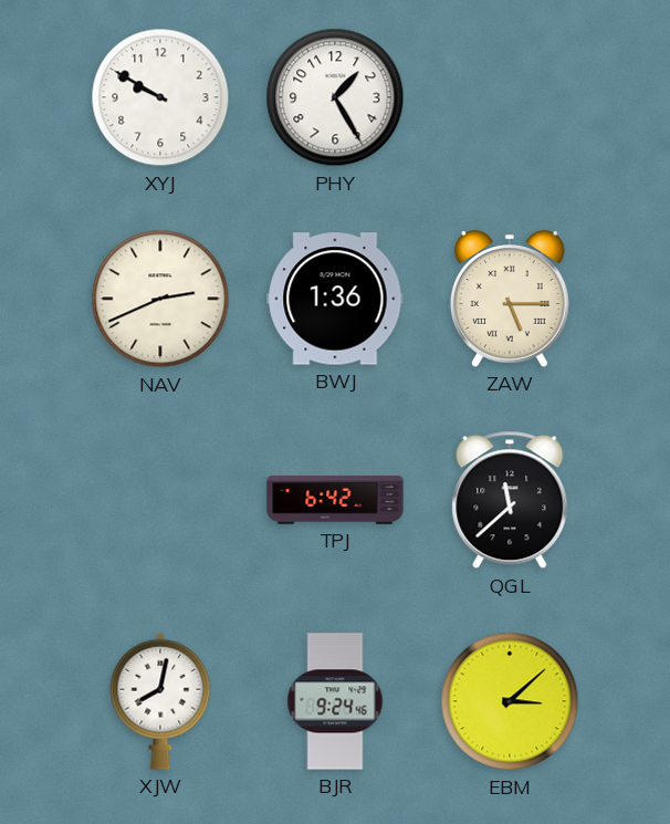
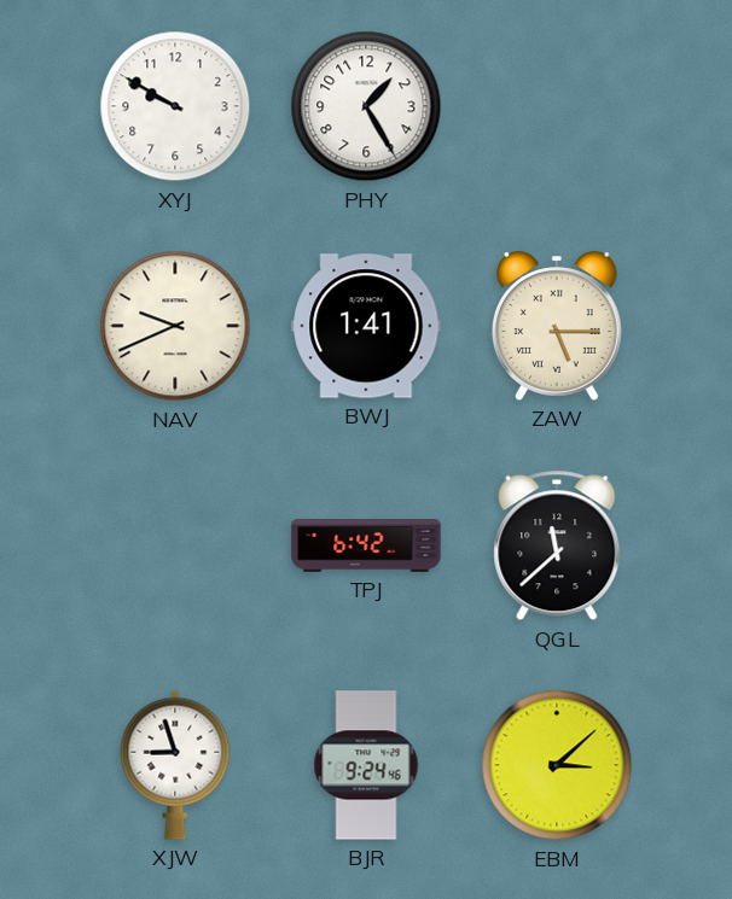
NAV: 2:41 -> 9:41 (175, 326)
BWJ: 1:36 -> 1:41 (366, 326)
XJW: 8:02 -> 8:57 (175, 765)
